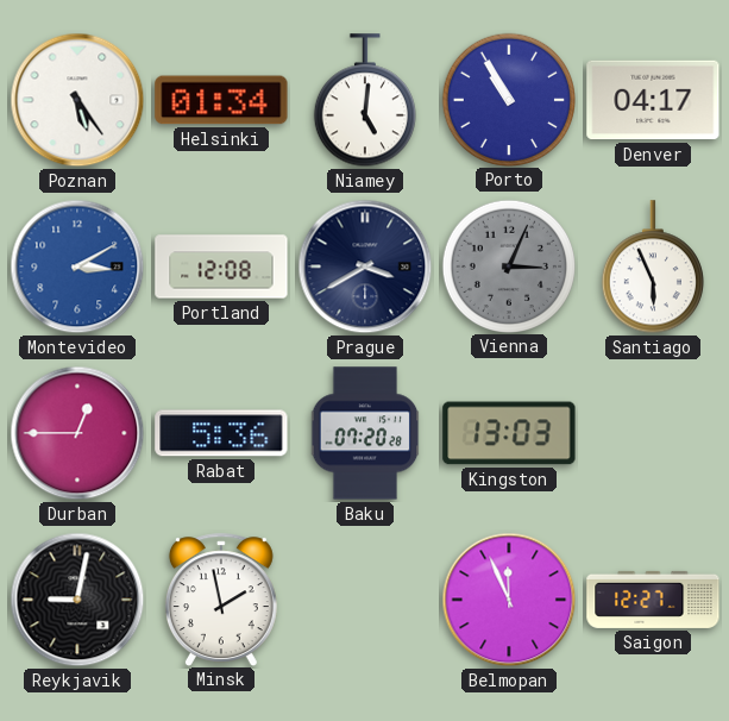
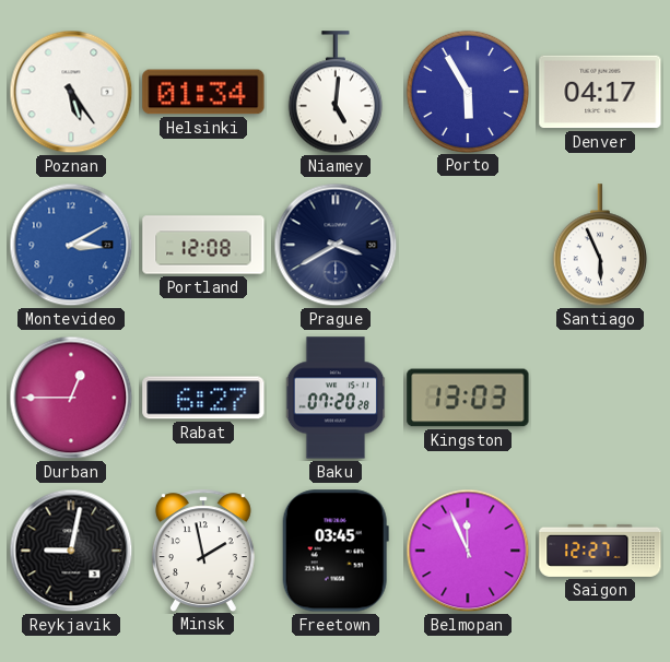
Porto: 10:55 -> 5:55 (467, 91)
Vienna: 3:04 -> none (508, 265)
Rabat: 5:36 -> 6:27 (203, 398)
Freetown: none -> 03:45 (336, 551)
